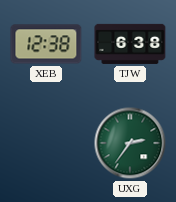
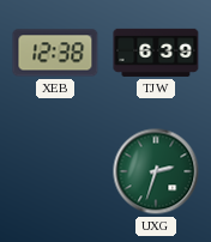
TJW: 6:38 -> 6:39 (156, 53)
UXG: 2:36 -> 2:33 (156, 171)
